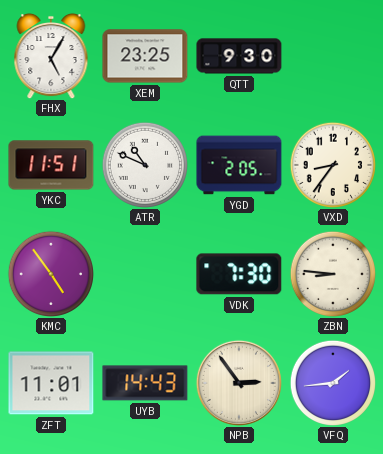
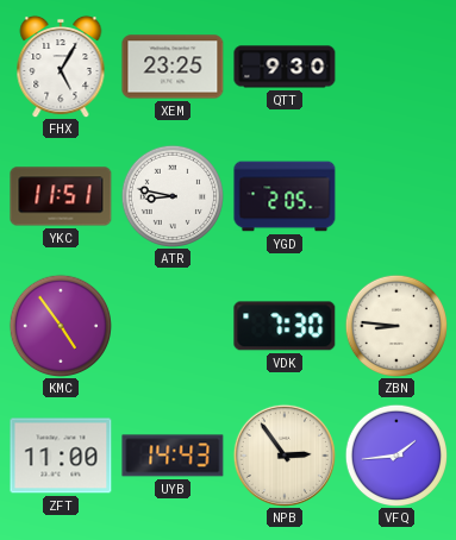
ATR: 10:49 -> 8:47 (171, 195)
VXD: 8:36 -> none (332, 164)
ZFT: 11:01 -> 11:00 (61, 456)
